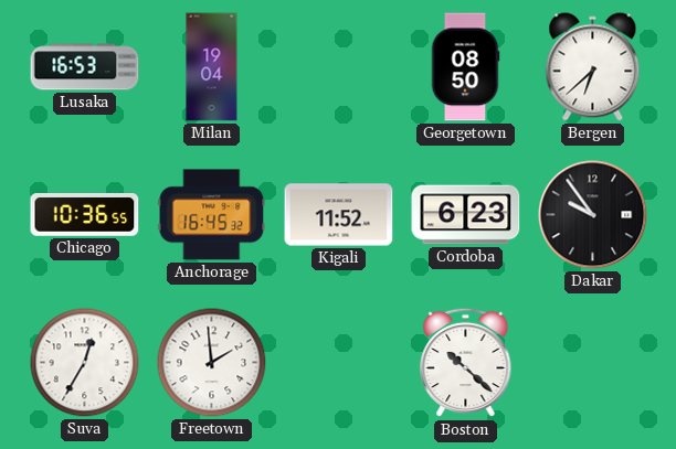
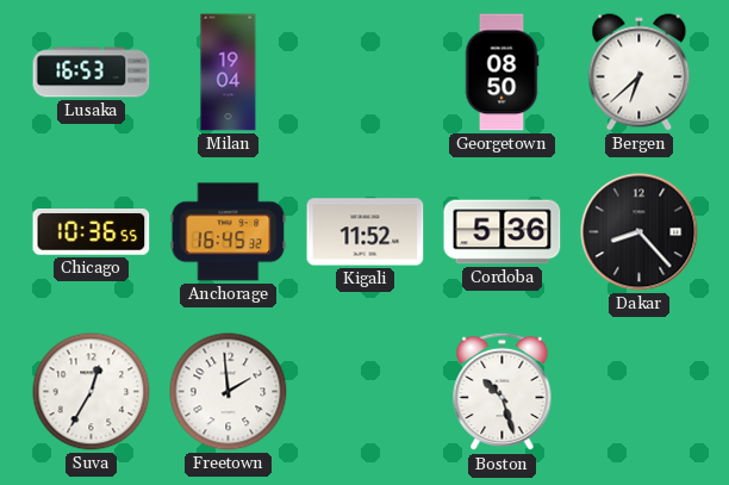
Cordoba: 6:23 -> 5:36 (503, 232)
Dakar: 9:54 -> 8:23 (640, 232)
Boston: 10:22 -> 10:27 (503, 392)
